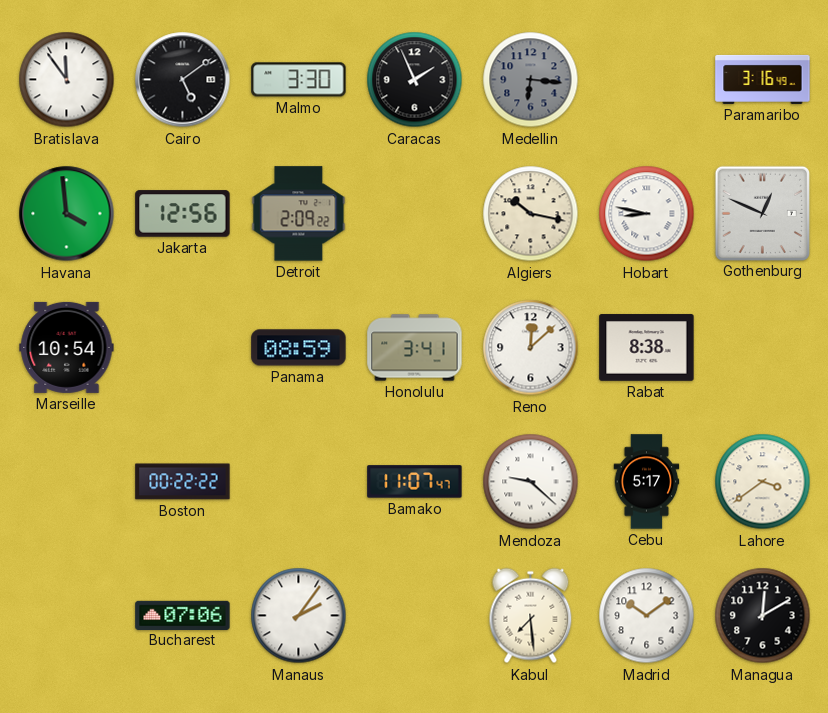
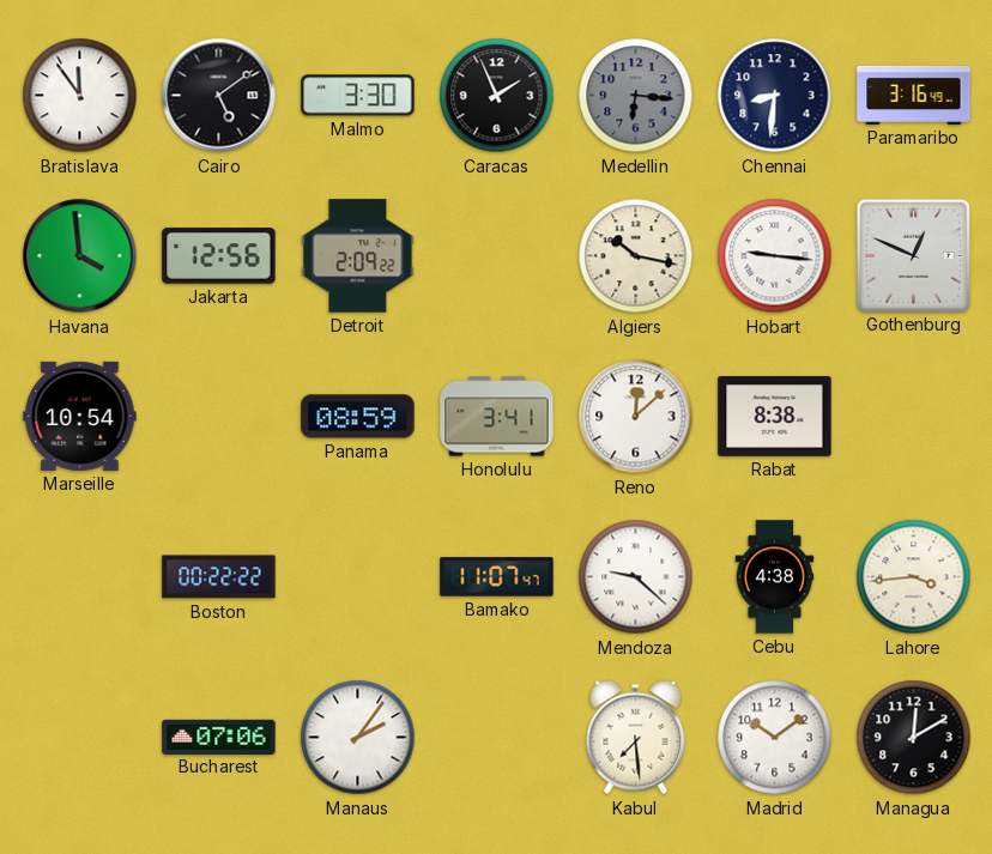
Chennai: none -> 8:31 (775, 96)
Hobart: 8:47 -> 9:16 (775, 256)
Cebu: 5:17 -> 4:38 (775, 577)
Lahore: 3:39 -> 3:44 (914, 577)
